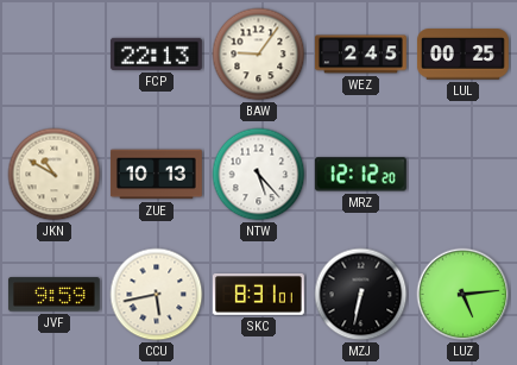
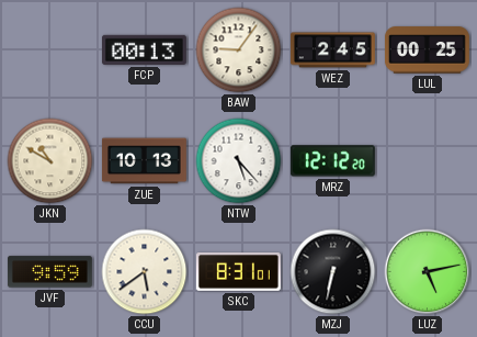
FCP: 22:13 -> 00:13 (144, 49)
CCU: 5:43 -> 5:39 (145, 272)
LUZ: 5:14 -> 5:13 (428, 272)
